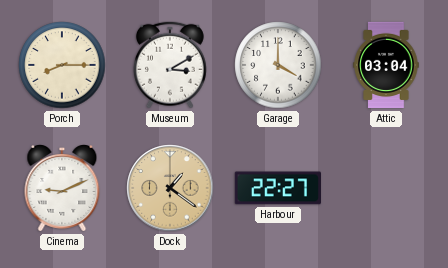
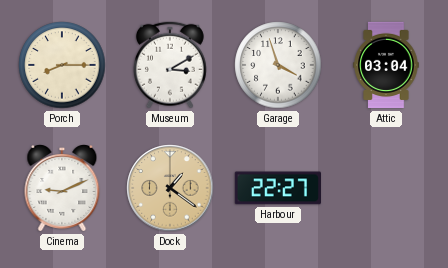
Garage: 4:00 -> 3:57 (278, 65)
